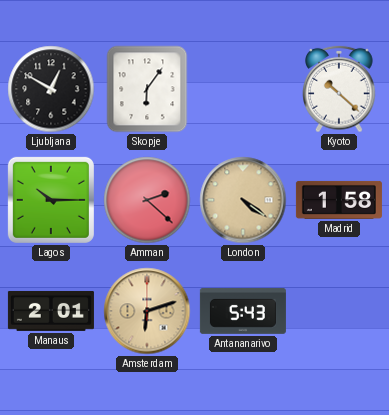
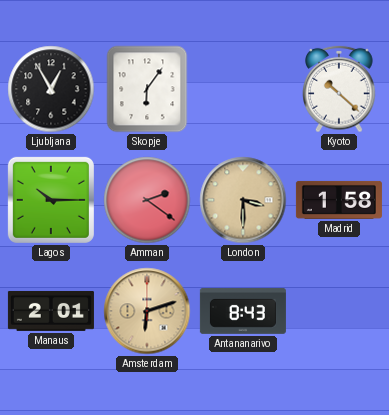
Ljubljana: 12:50 -> 12:55 (51, 89)
Amman: 2:22 -> 2:21 (147, 200)
London: 4:21 -> 3:30 (243, 200)
Antananarivo: 5:43 -> 8:43 (243, 311)
